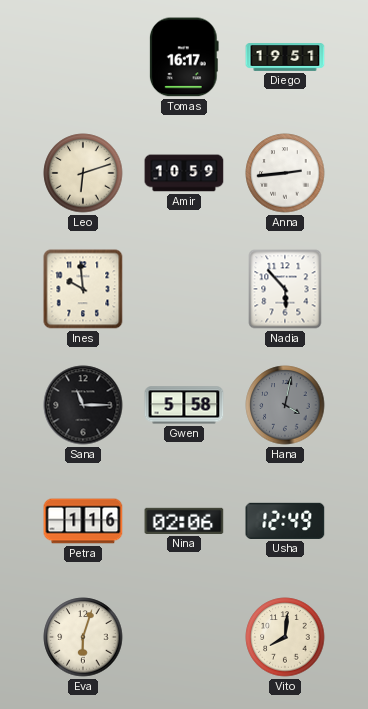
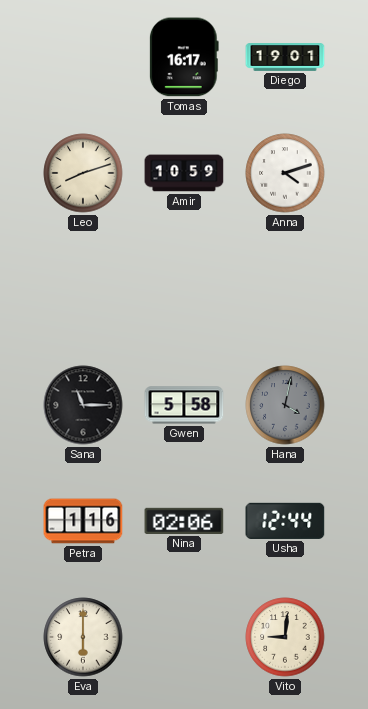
Diego: 19:51 -> 19:01 (285, 58)
Leo: 6:12 -> 8:12 (83, 173)
Anna: 2:44 -> 4:12 (285, 173)
Ines: 9:59 -> none (83, 289)
Nadia: 5:53 -> none (285, 289)
Usha: 12:49 -> 12:44 (285, 521)
Eva: 6:03 -> 6:00 (83, 637)
Vito: 8:01 -> 9:01 (285, 637)
